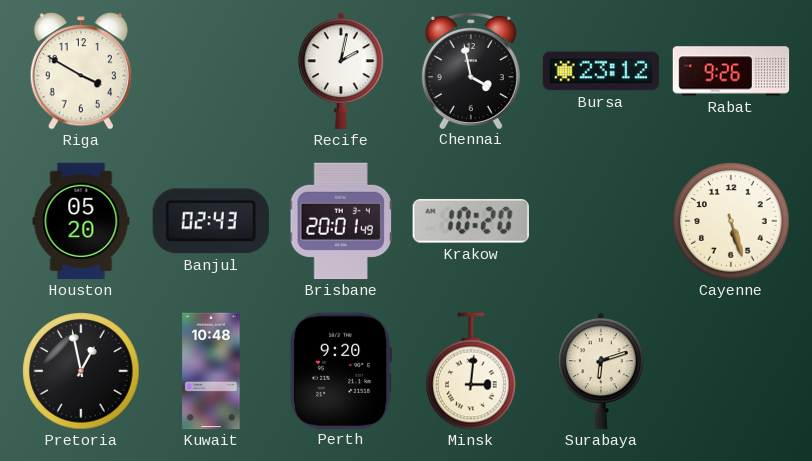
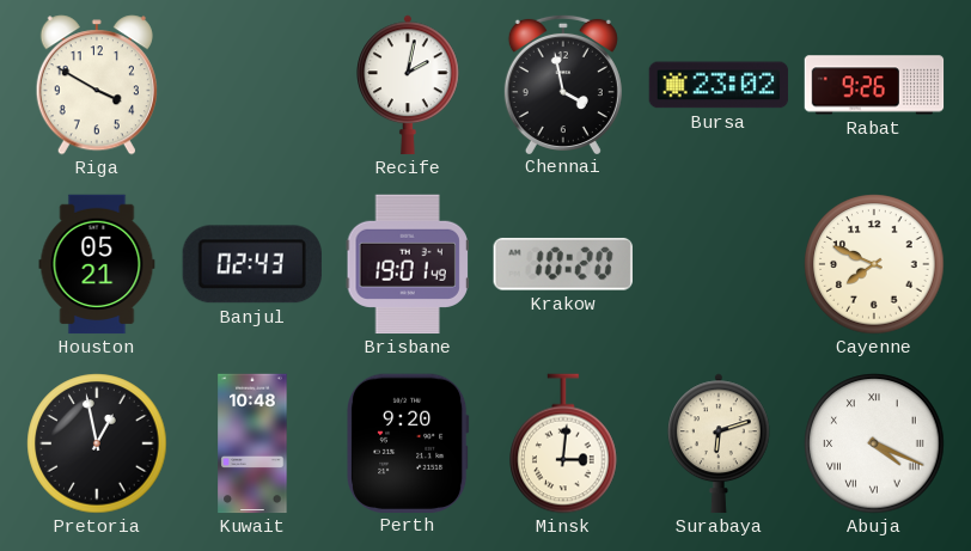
Bursa: 23:12 -> 23:02 (719, 85)
Houston: 05:20 -> 05:21 (97, 264)
Brisbane: 20:01 -> 19:01 (408, 264)
Cayenne: 5:27 -> 7:49 (874, 264)
Abuja: none -> 4:19 (874, 443)
